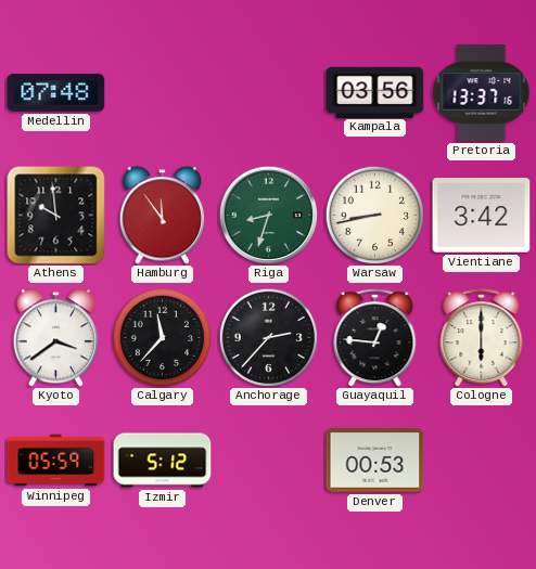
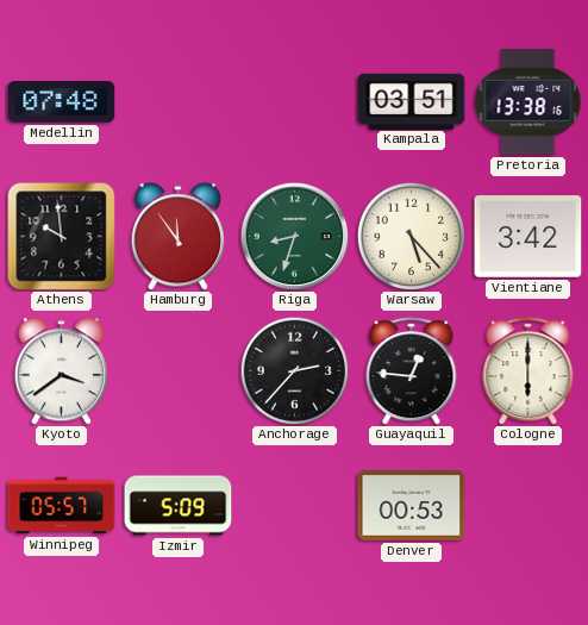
Kampala: 03:56 -> 03:51 (412, 101)
Pretoria: 13:37 -> 13:38 (528, 102)
Warsaw: 8:43 -> 5:23 (411, 236)
Calgary: 11:37 -> none (162, 337)
Winnipeg: 05:59 -> 05:57 (62, 506)
Izmir: 5:12 -> 5:09 (179, 506)
